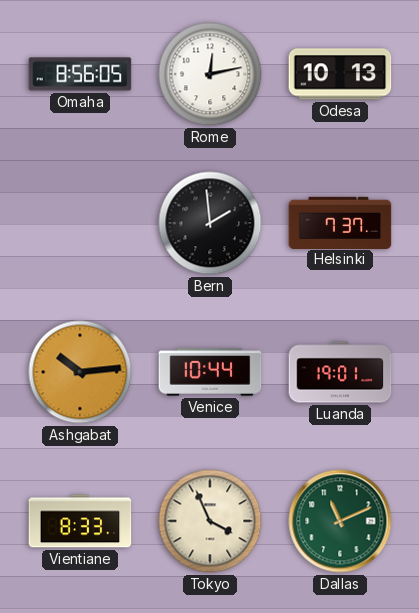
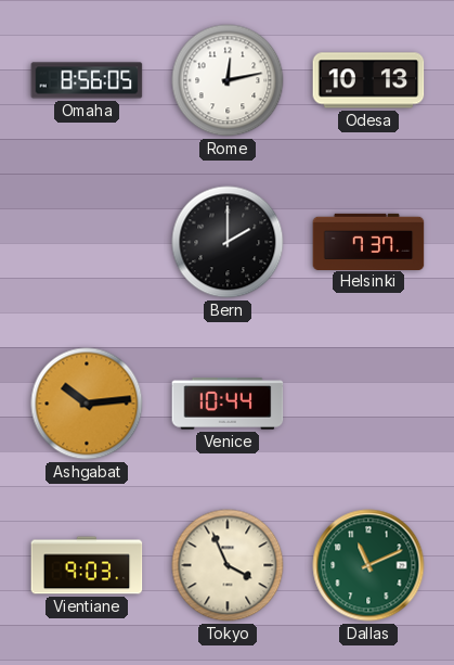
Bern: 1:59 -> 2:00 (228, 242)
Luanda: 19:01 -> none (340, 372)
Vientiane: 8:33 -> 9:03 (87, 565)
